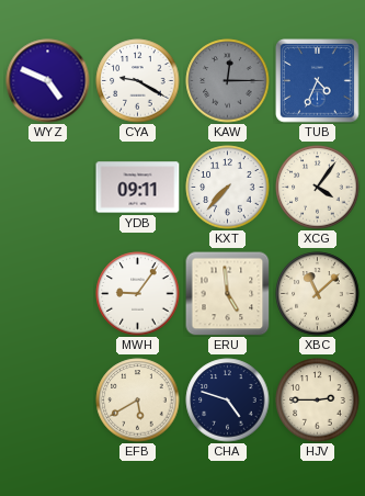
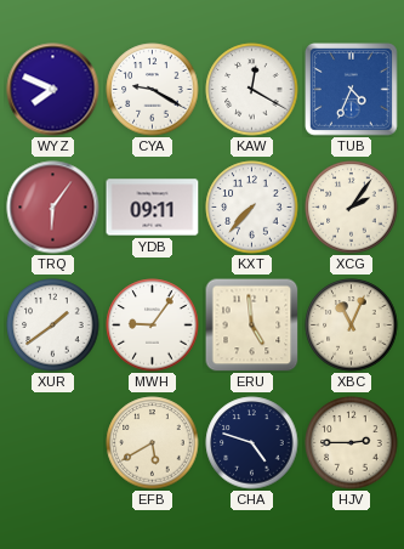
WYZ: 4:49 -> 7:49 (53, 90)
KAW: 12:15 -> 12:20 (252, 90)
KAW dial: grey -> white (252, 90)
TRQ: none -> 6:06 (53, 208)
XCG: 4:06 -> 2:06 (352, 208)
XUR: none -> 1:39 (53, 326)
XBC: 11:08 -> 11:04 (352, 326)
